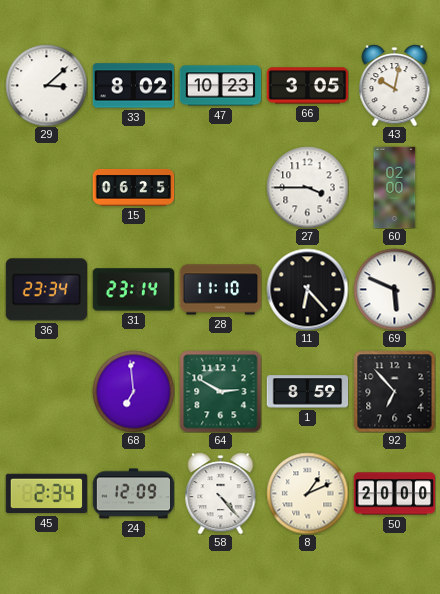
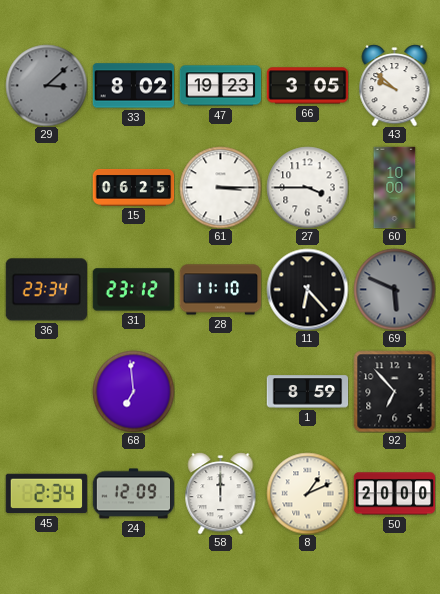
29 dial: white -> grey (46, 85)
47: 10:23 -> 19:23 (220, 86)
43: 10:02 -> 9:52 (395, 85)
61: none -> 3:15 (220, 187)
60: 02:00 -> 10:00 (395, 187)
31: 23:14 -> 23:12 (133, 290)
69 dial: white -> grey (394, 289)
64: 2:50 -> none (220, 391)
58: 4:23 -> 12:00 (221, 493)
